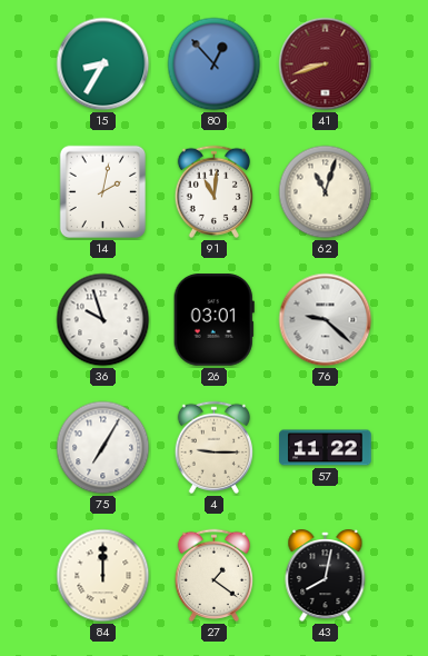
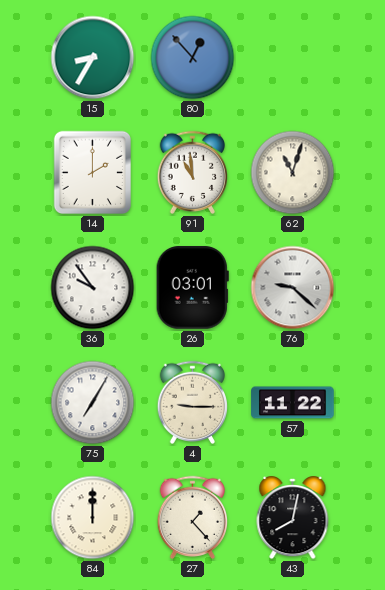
41: 8:42 -> none (326, 64)
14: 2:02 -> 2:00 (93, 173)
91: 11:01 -> 10:59 (192, 172)
36: 9:57 -> 9:54 (93, 288)
27: 1:21 -> 1:23 (192, 517)
